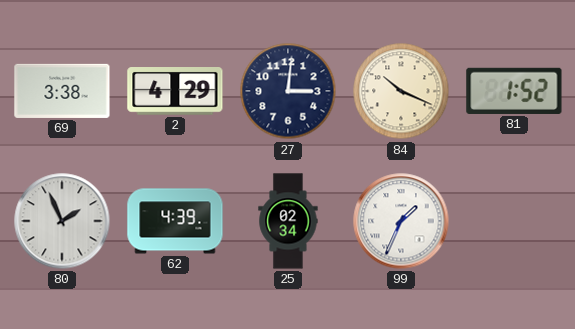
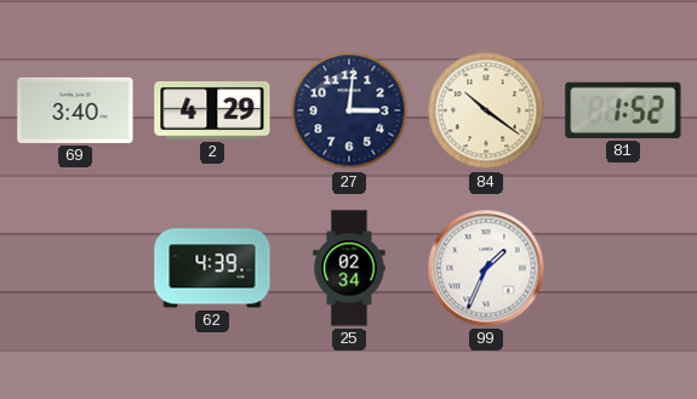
69: 3:38 -> 3:40 (75, 110)
84: 10:19 -> 10:21 (486, 110)
80: 1:56 -> none (62, 221)
